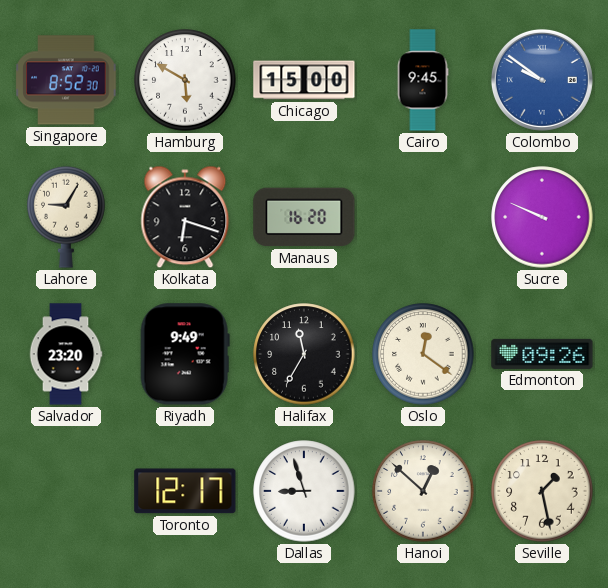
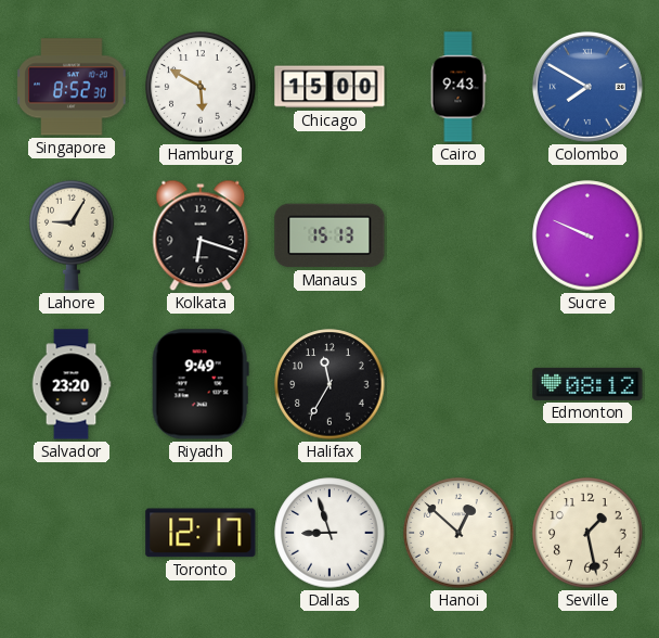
Cairo: 9:45 -> 9:43 (458, 87)
Colombo: 9:51 -> 7:50 (587, 87)
Manaus: 16:20 -> 15:13 (329, 235)
Oslo: 12:21 -> none (423, 354)
Edmonton: 09:26 -> 08:12 (587, 384)
